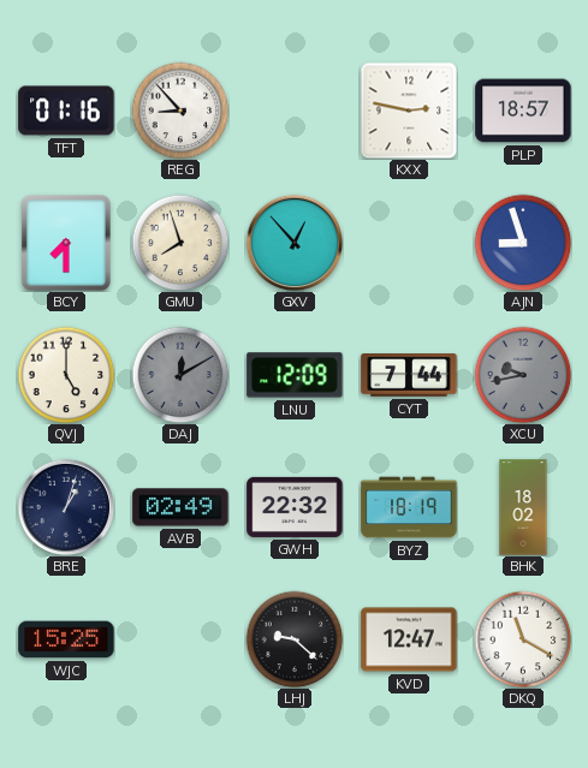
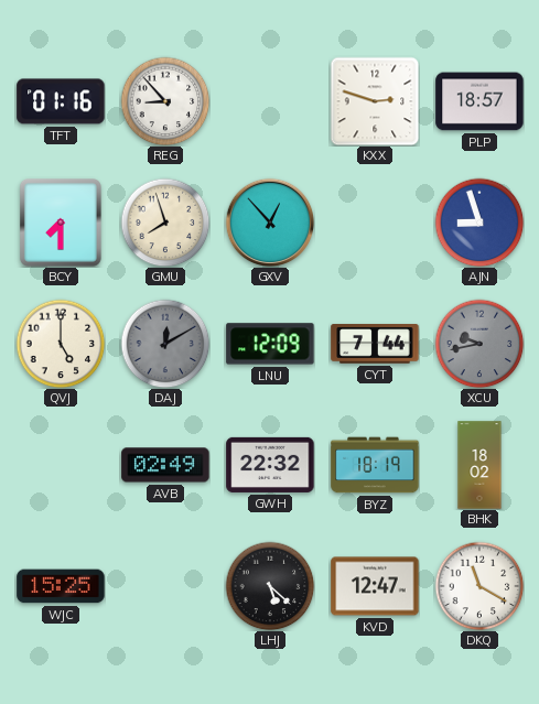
KXX: 2:47 -> 2:48 (375, 101)
BRE: 1:03 -> none (66, 507)
LHJ: 9:22 -> 5:22 (270, 586)
